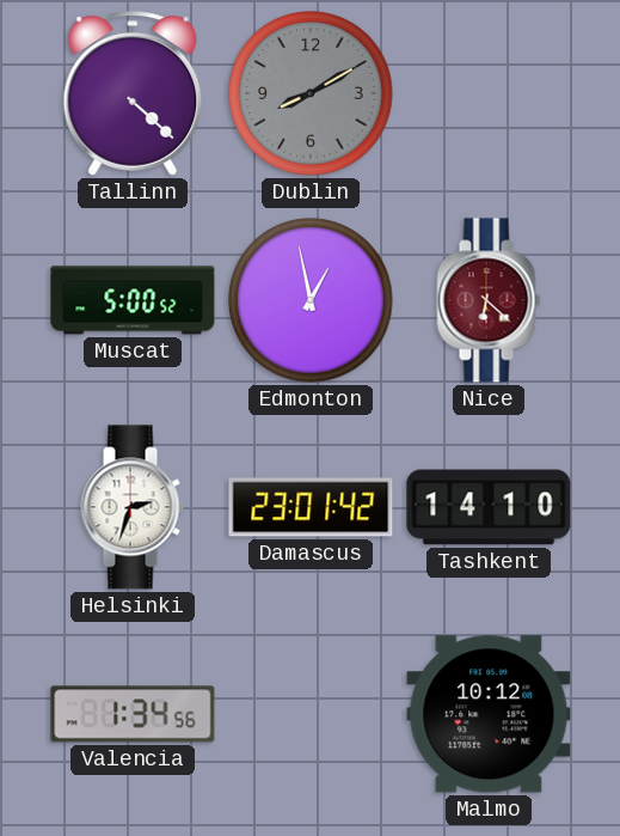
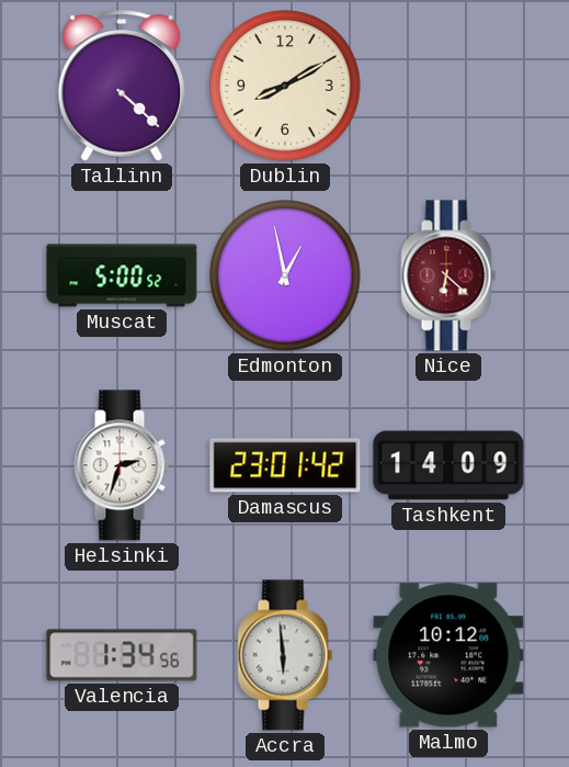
Dublin dial: grey -> cream (285, 86)
Tashkent: 14:10 -> 14:09 (448, 465)
Accra: none -> 5:59 (285, 655)
